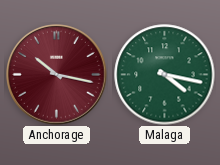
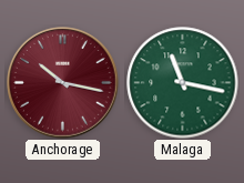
Malaga: 4:17 -> 11:17 (183, 83)
